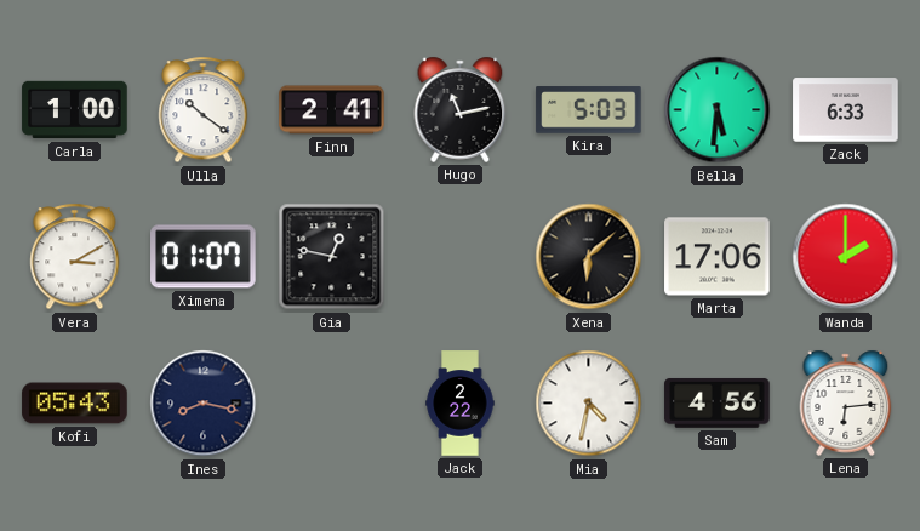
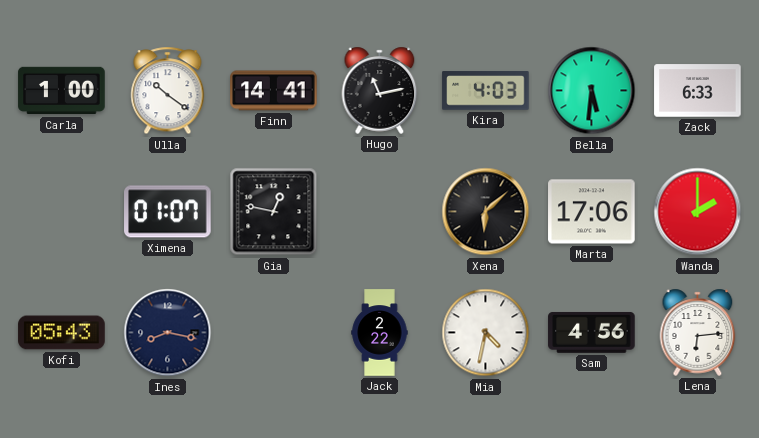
Finn: 2:41 -> 14:41 (274, 91)
Kira: 5:03 -> 4:03 (486, 91)
Vera: 3:10 -> none (75, 257)
